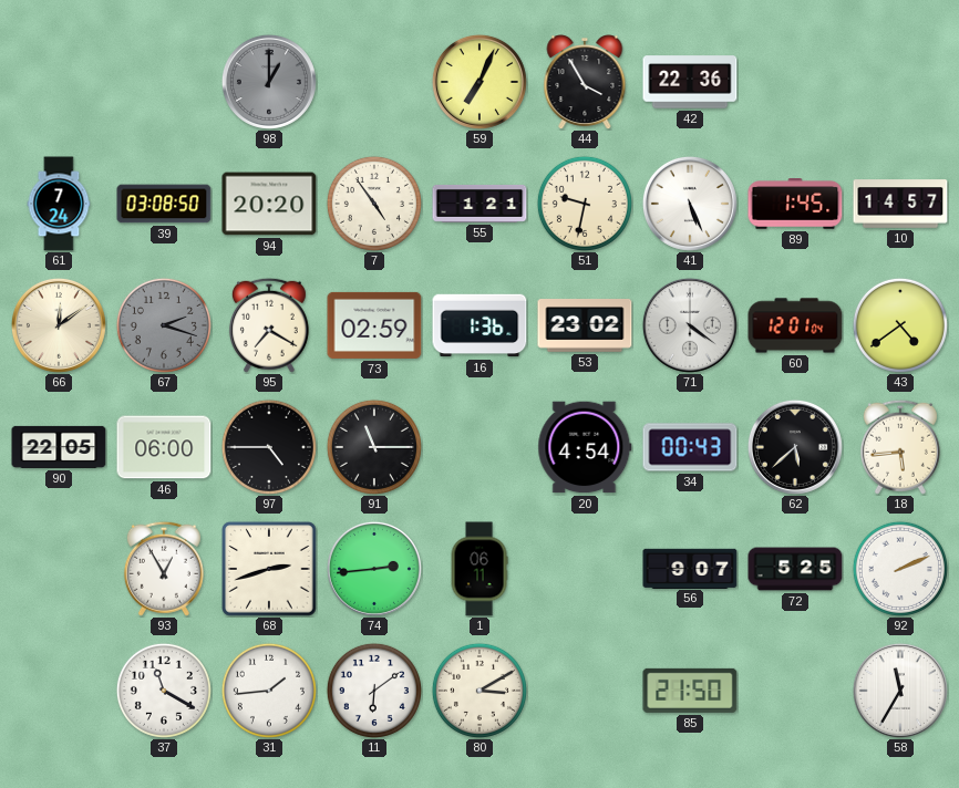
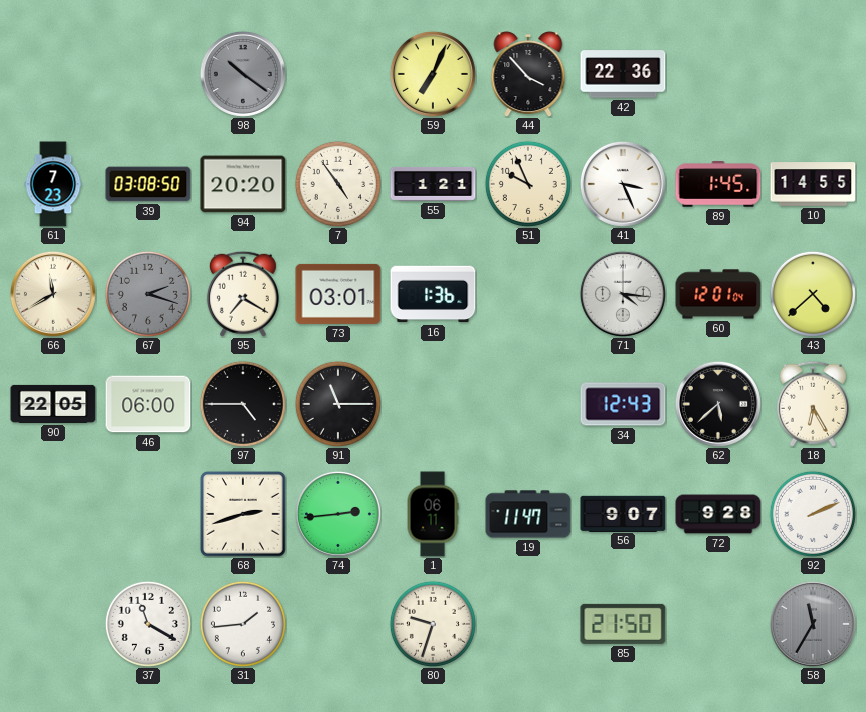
98: 1:00 -> 10:21 (243, 74)
44: 3:55 -> 3:53 (528, 74)
61: 7:24 -> 7:23 (53, 184)
51: 9:32 -> 9:56 (528, 184)
41: 5:26 -> 3:26 (623, 184)
10: 14:57 -> 14:55 (813, 184)
66: 12:09 -> 11:40 (53, 294)
73: 02:59 -> 03:01 (338, 294)
53: 23:02 -> none (585, 326)
71: 4:21 -> 4:16 (623, 294)
43: 4:39 -> 4:38 (813, 294)
20: 4:54 -> none (585, 447)
34: 00:43 -> 12:43 (623, 404)
18: 5:44 -> 6:25 (813, 404)
93: 12:55 -> none (164, 569)
19: none -> 11:47 (528, 514)
72: 5:25 -> 9:28 (718, 514)
11: 6:09 -> none (374, 691)
80: 3:10 -> 9:33 (433, 624)
58 dial: white -> grey (813, 624)
